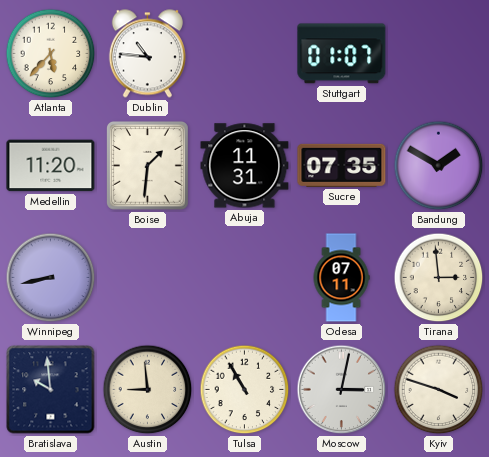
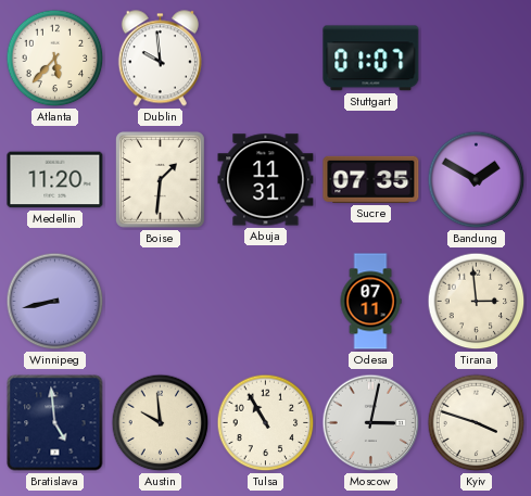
Dublin: 10:46 -> 9:59 (160, 59)
Bratislava: 9:59 -> 4:59 (55, 423)
Austin: 8:59 -> 9:59 (161, 423)
